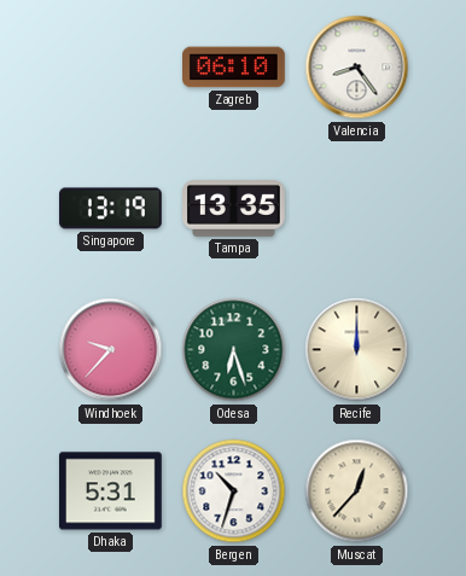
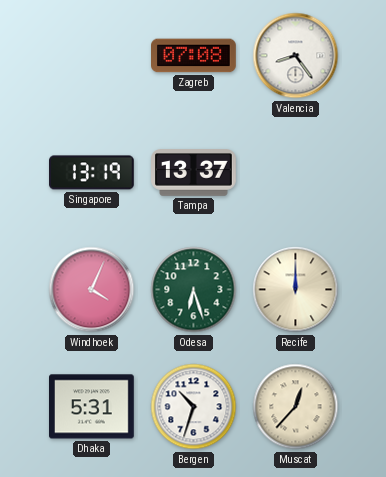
Zagreb: 06:10 -> 07:08 (194, 56)
Tampa: 13:35 -> 13:37 (194, 173)
Windhoek: 9:37 -> 4:04 (92, 290)
